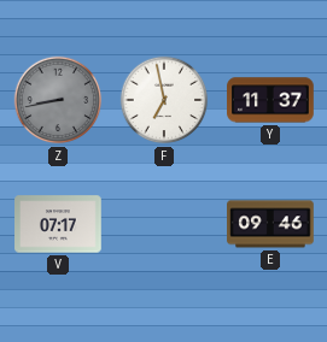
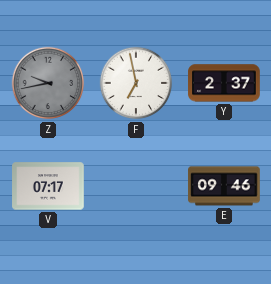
Z: 8:43 -> 9:43 (48, 83)
Y: 11:37 -> 2:37 (224, 83)
